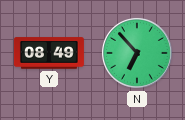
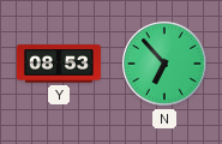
Y: 08:49 -> 08:53 (59, 64)
